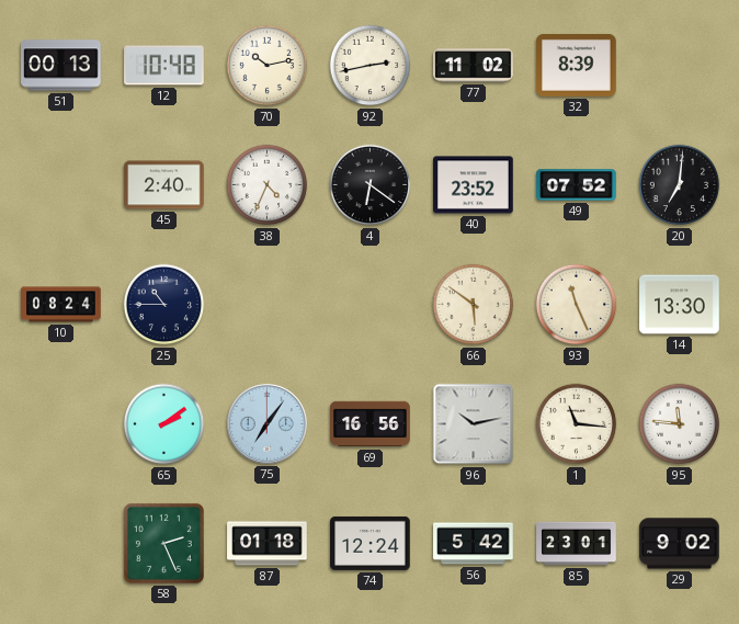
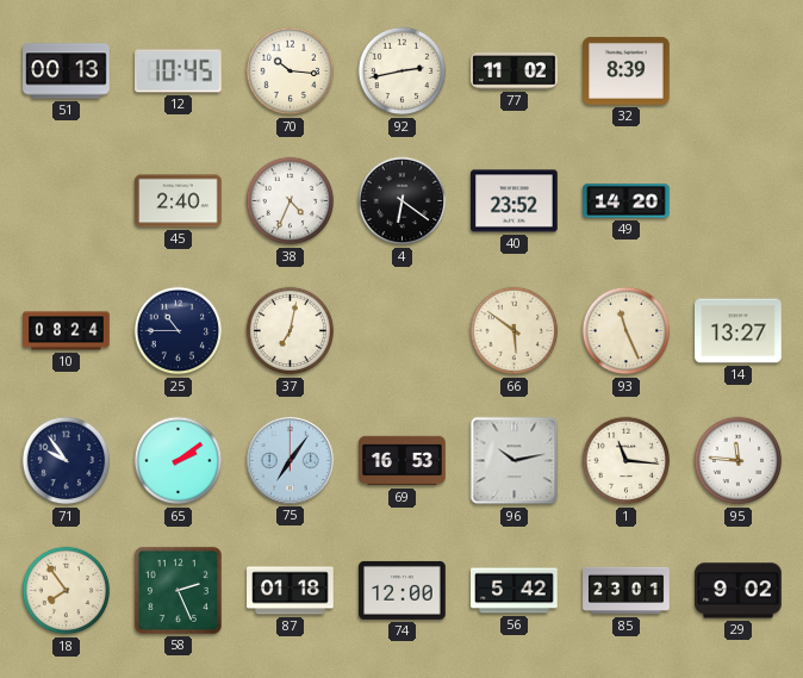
12: 10:48 -> 10:45 (179, 71)
70: 10:13 -> 10:16 (291, 71)
49: 07:52 -> 14:20 (627, 201)
20: 7:01 -> none (680, 185)
37: none -> 7:02 (291, 331)
14: 13:30 -> 13:27 (739, 331)
71: none -> 9:54 (67, 461)
69: 16:56 -> 16:53 (403, 461)
18: none -> 7:54 (67, 591)
74: 12:24 -> 12:00 (403, 590)
